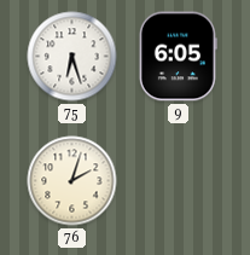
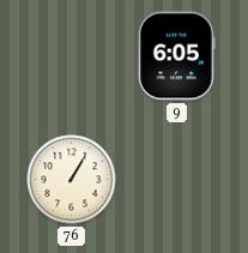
75: 6:27 -> none (72, 57)
76: 2:03 -> 1:05 (72, 180)
